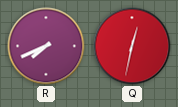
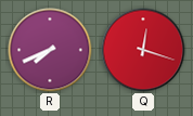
Q: 12:32 -> 12:18 (143, 50)
